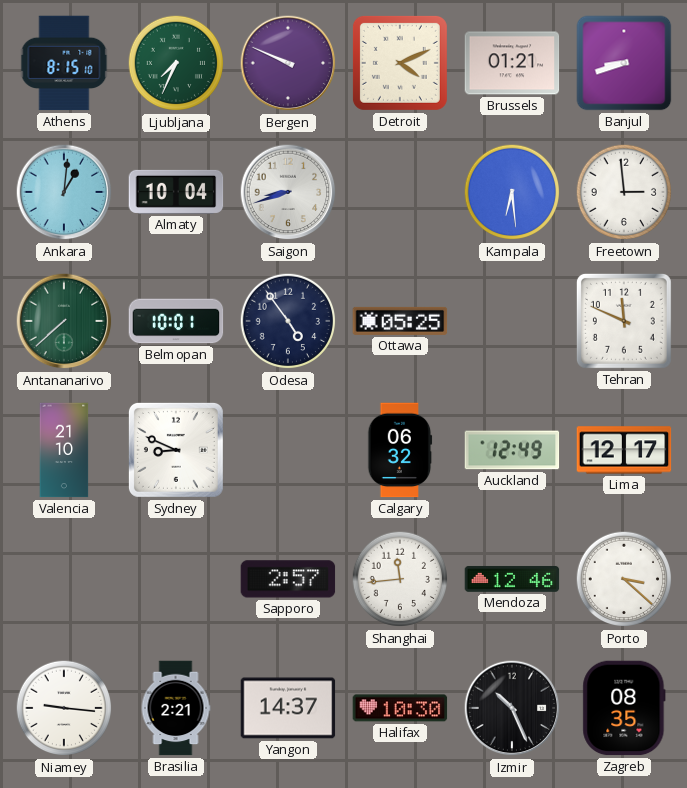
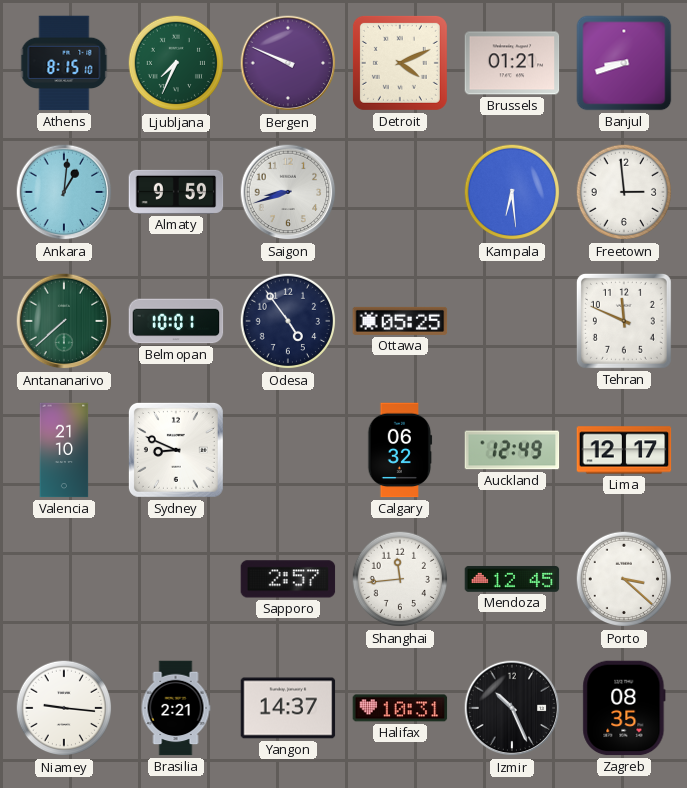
Almaty: 10:04 -> 9:59 (176, 192)
Mendoza: 12:46 -> 12:45 (512, 579)
Halifax: 10:30 -> 10:31 (400, 708)
